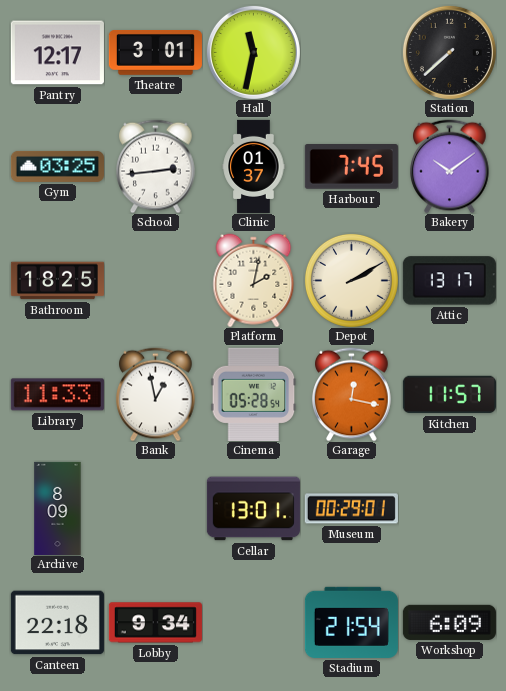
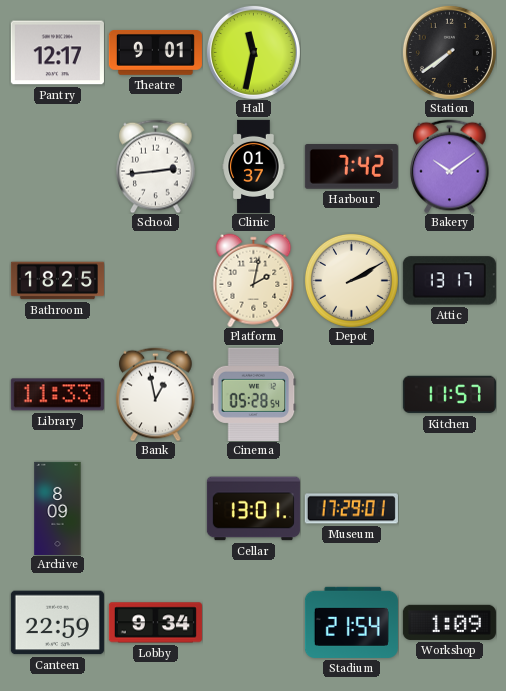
Theatre: 3:01 -> 9:01 (155, 53)
Station: 7:38 -> 7:39 (449, 52)
Gym: 03:25 -> none (57, 166)
Harbour: 7:45 -> 7:42 (351, 167)
Garage: 12:17 -> none (352, 394)
Museum: 00:29 -> 17:29 (351, 509)
Canteen: 22:18 -> 22:59 (57, 623)
Workshop: 6:09 -> 1:09 (449, 622)
